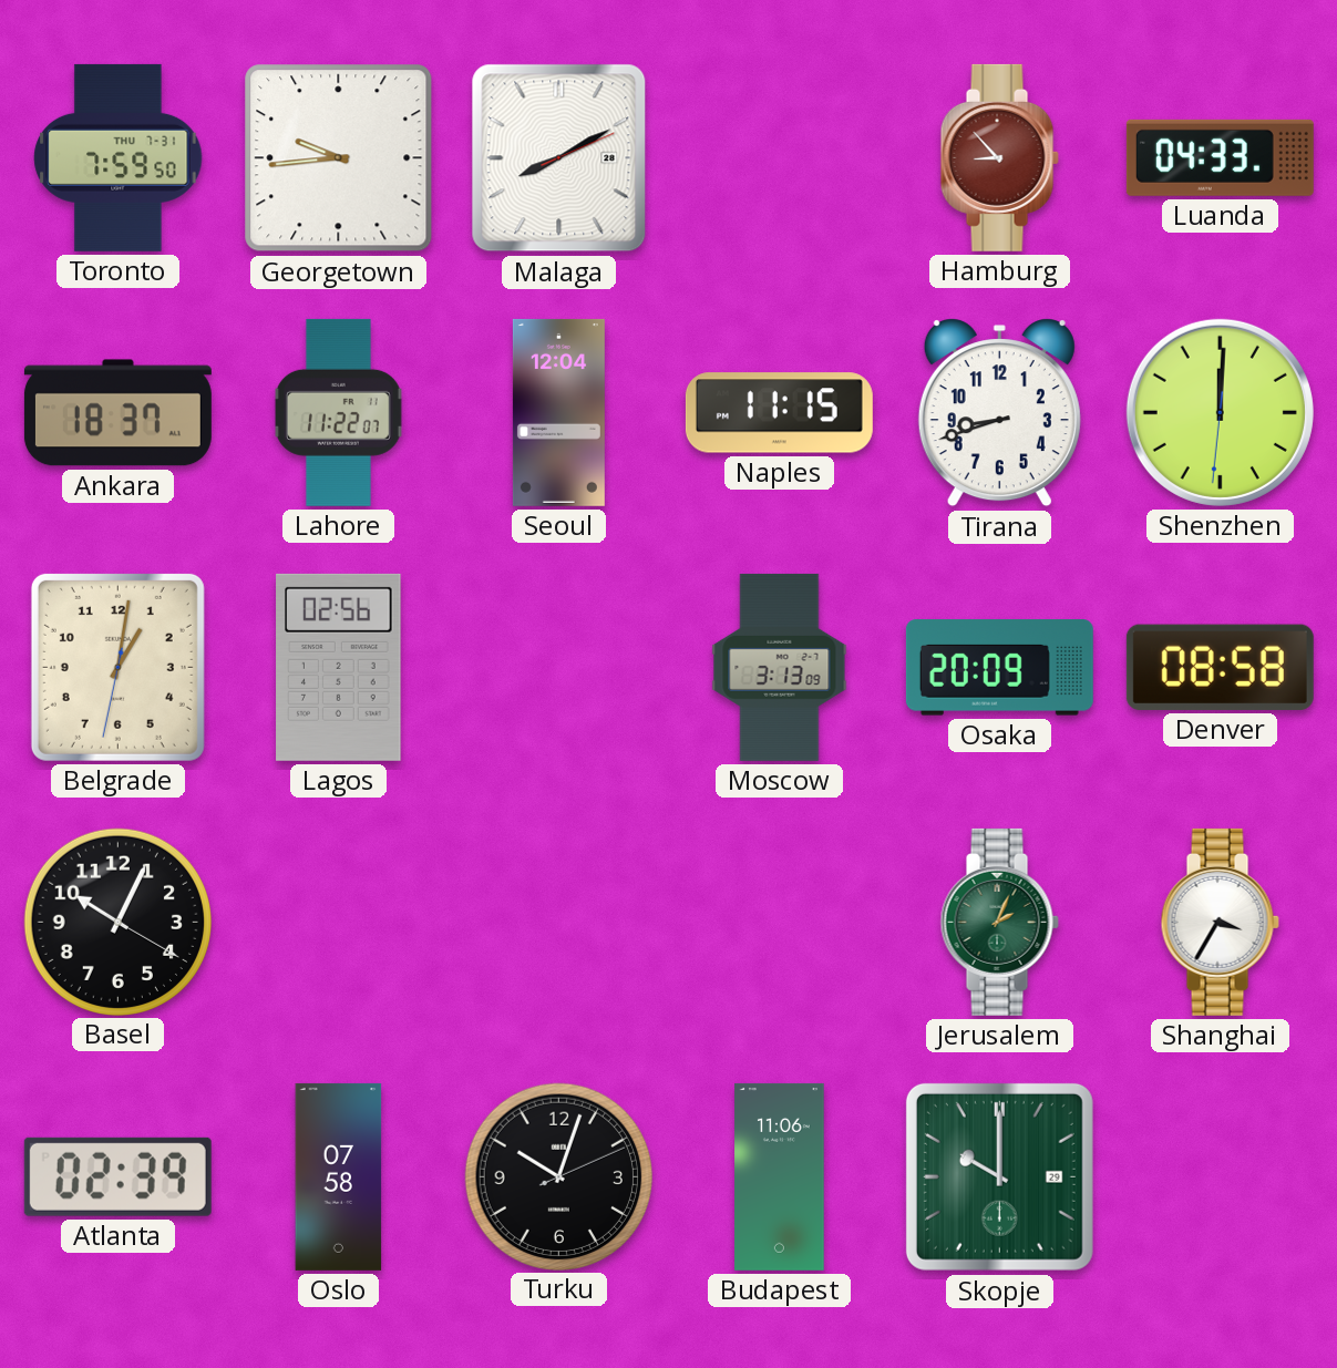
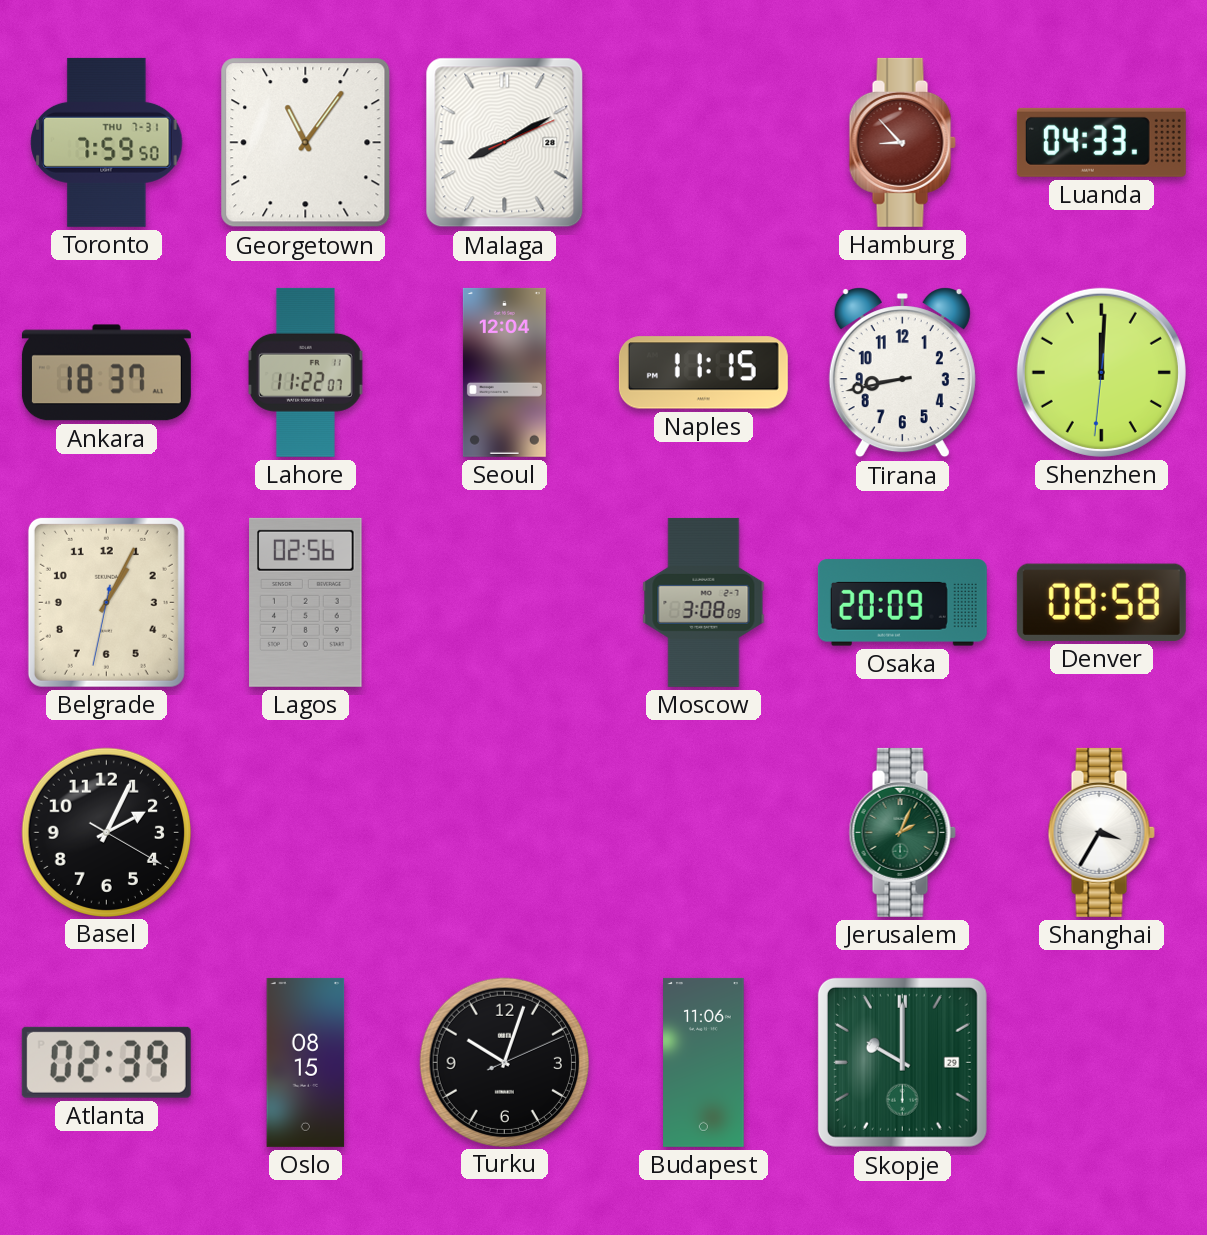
Georgetown: 9:44 -> 11:06 (306, 143)
Tirana: 8:42 -> 8:43 (902, 373)
Belgrade: 1:01 -> 1:04 (106, 602)
Moscow: 3:13 -> 3:08 (704, 602)
Basel: 10:04 -> 2:04 (106, 832)
Oslo: 07:58 -> 08:15 (306, 1062)
